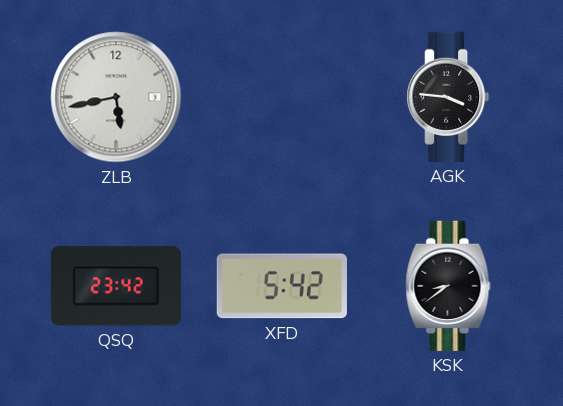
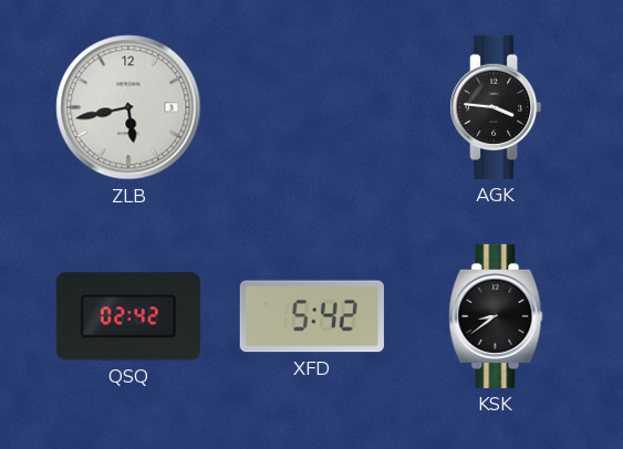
QSQ: 23:42 -> 02:42 (128, 316)
